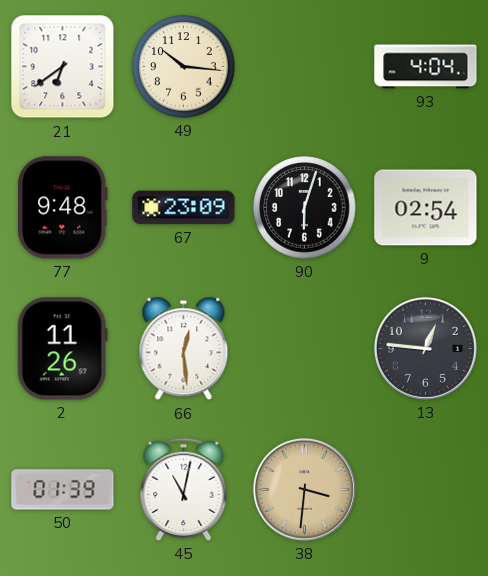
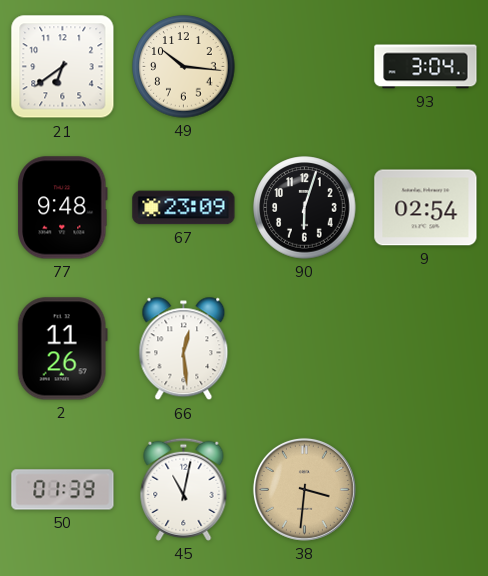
93: 4:04 -> 3:04 (426, 67)
13: 12:46 -> none (425, 348)
